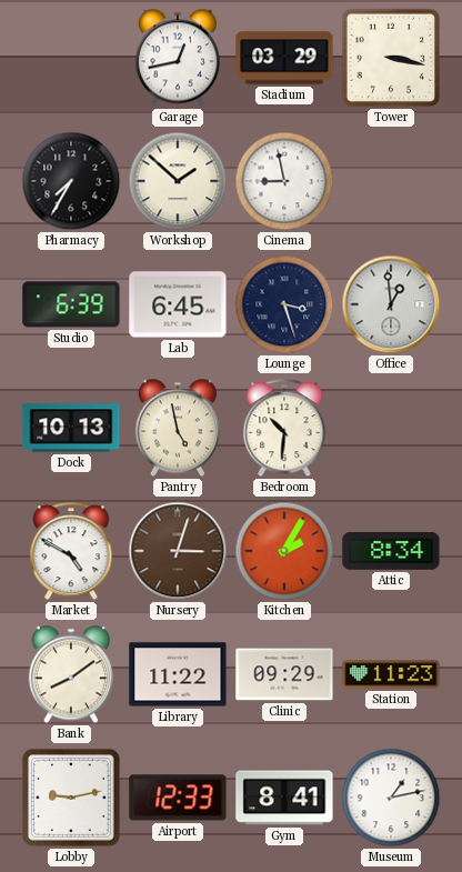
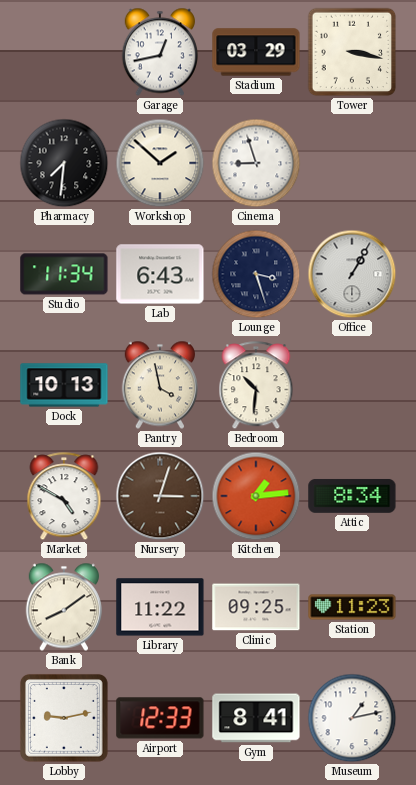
Pharmacy: 7:35 -> 7:31 (64, 163)
Cinema: 8:58 -> 8:57 (256, 163)
Studio: 6:39 -> 11:34 (64, 274)
Lab: 6:45 -> 6:43 (160, 274)
Office: 12:59 -> 1:05 (352, 274)
Pantry: 4:58 -> 3:58 (159, 385)
Kitchen: 2:05 -> 1:14 (256, 496)
Clinic: 09:29 -> 09:25 (256, 607)
